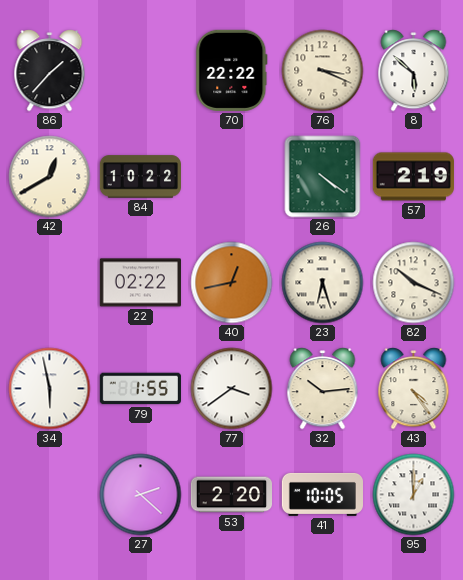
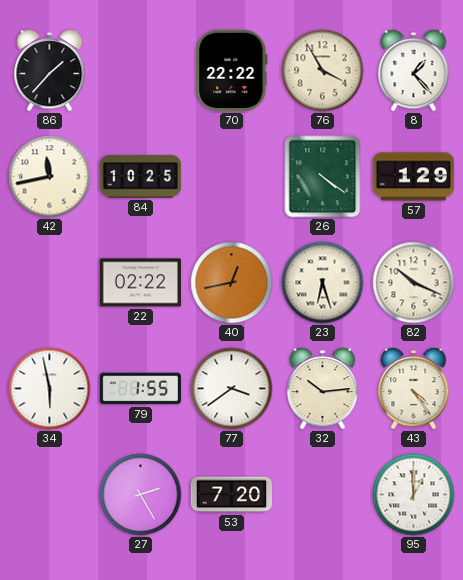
76: 3:19 -> 3:55 (323, 71)
8: 5:52 -> 1:23 (414, 71)
42: 12:40 -> 11:43 (50, 177)
84: 10:22 -> 10:25 (140, 177)
57: 2:19 -> 1:29 (413, 177)
27: 2:22 -> 2:25 (141, 495)
53: 2:20 -> 7:20 (231, 495)
41: 10:05 -> none (322, 494)
